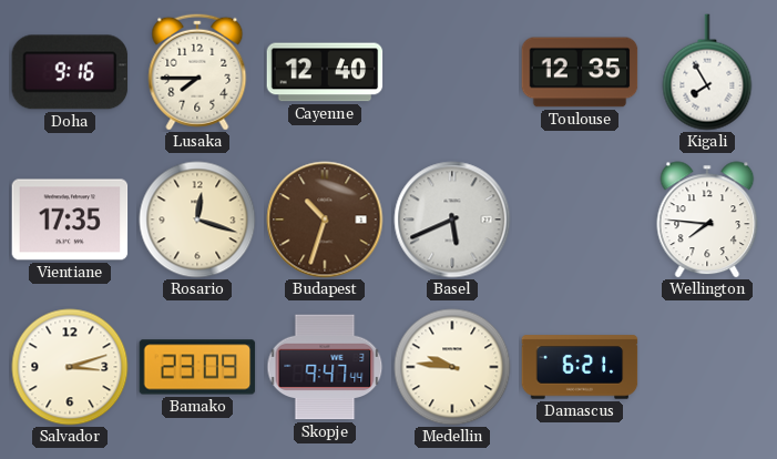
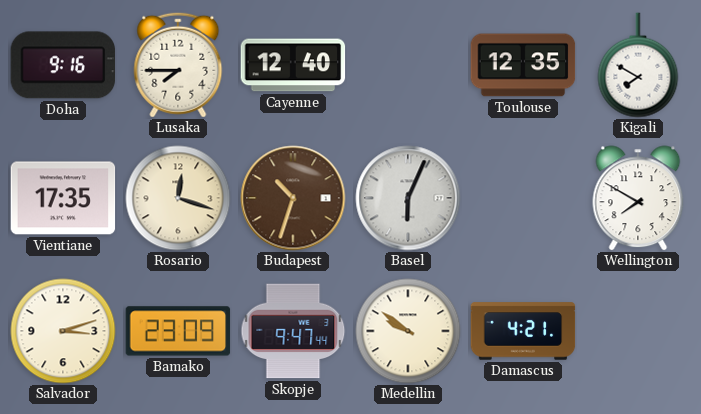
Kigali: 7:55 -> 7:50 (638, 65)
Basel: 5:41 -> 6:04 (408, 198)
Wellington: 7:46 -> 7:50 (638, 198)
Medellin: 9:46 -> 9:51 (408, 331)
Damascus: 6:21 -> 4:21 (523, 331)
